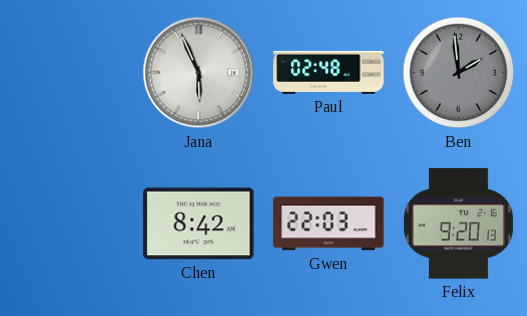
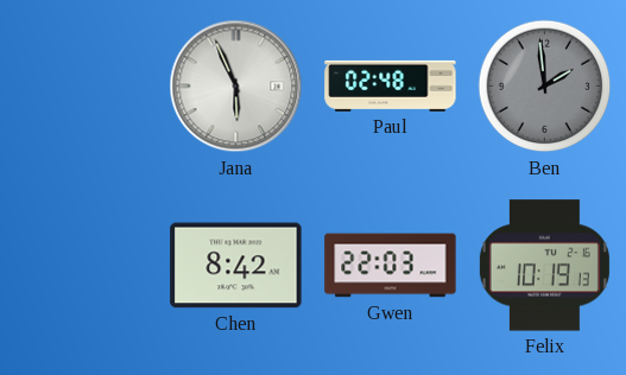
Felix: 9:20 -> 10:19 (544, 266)
